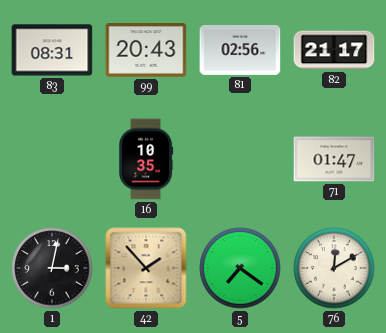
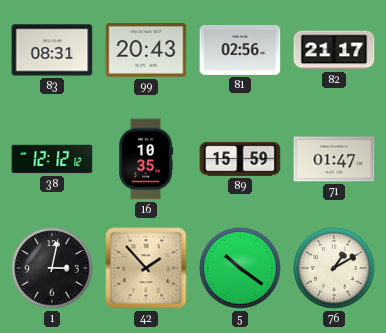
38: none -> 12:12 (52, 159)
89: none -> 15:59 (240, 159)
5: 7:21 -> 10:21 (240, 268)
76: 12:10 -> 1:10 (334, 268)
